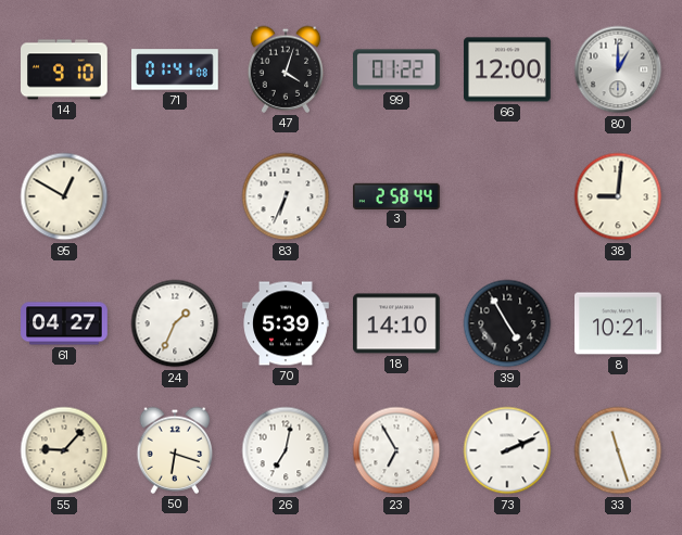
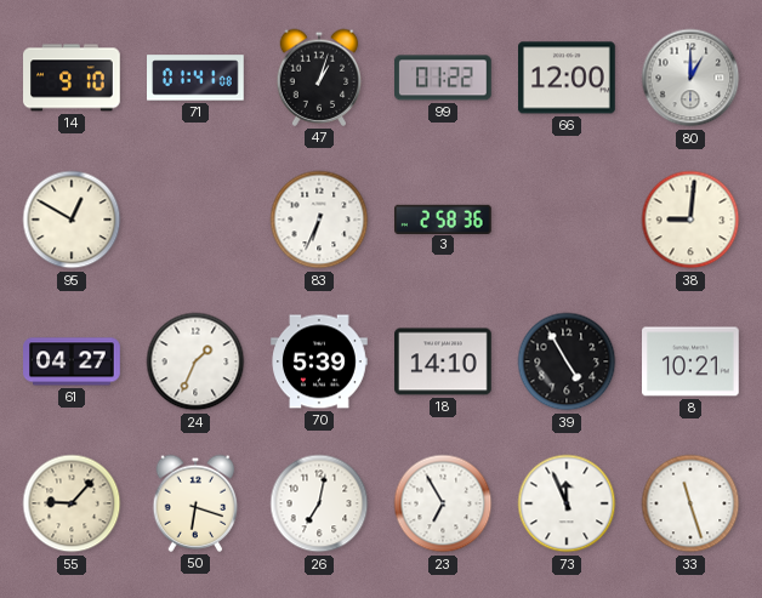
47: 4:03 -> 1:03 (319, 78)
3: 2:58:44 -> 2:58:36 (444, 218)
73: 2:11 -> 11:56 (567, 503)
